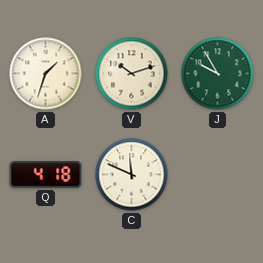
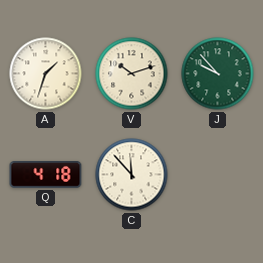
J: 9:55 -> 9:53 (218, 74)
C: 11:49 -> 11:53 (132, 175)
